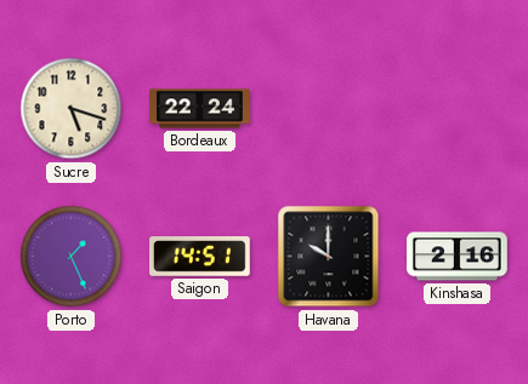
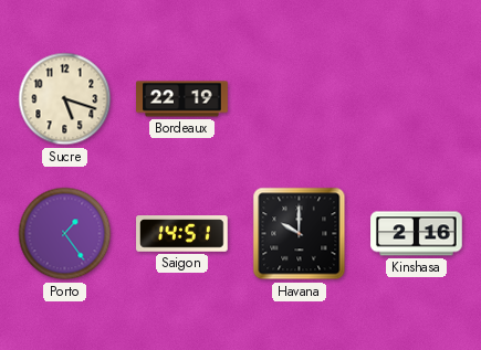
Bordeaux: 22:24 -> 22:19 (182, 99)
Porto: 1:26 -> 1:24 (65, 234)
